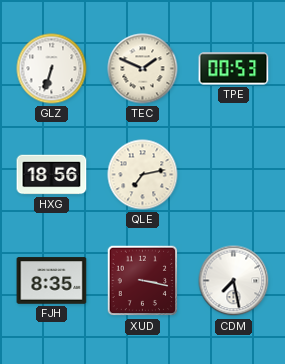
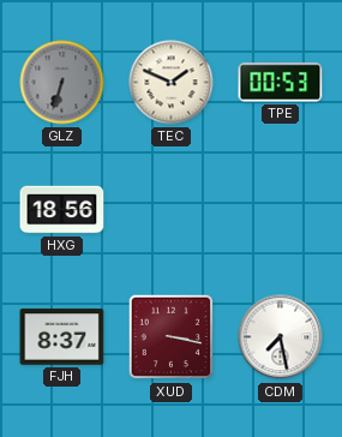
GLZ dial: white -> grey (62, 83)
QLE: 7:13 -> none (143, 175)
FJH: 8:35 -> 8:37 (62, 337)
